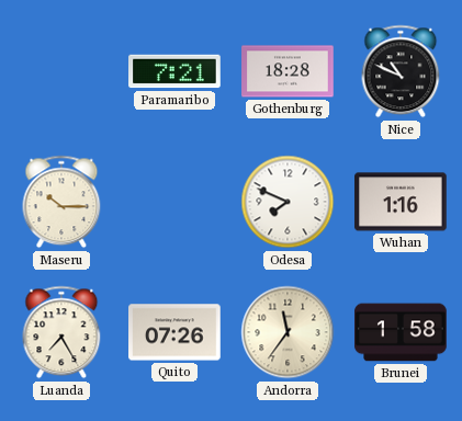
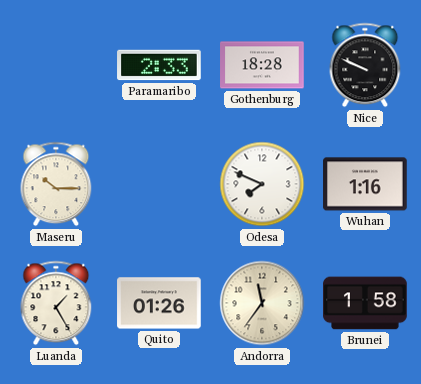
Paramaribo: 7:21 -> 2:33 (159, 65)
Nice: 10:49 -> 9:49 (365, 65)
Luanda: 7:25 -> 1:25 (56, 303)
Quito: 07:26 -> 01:26 (159, 303)
